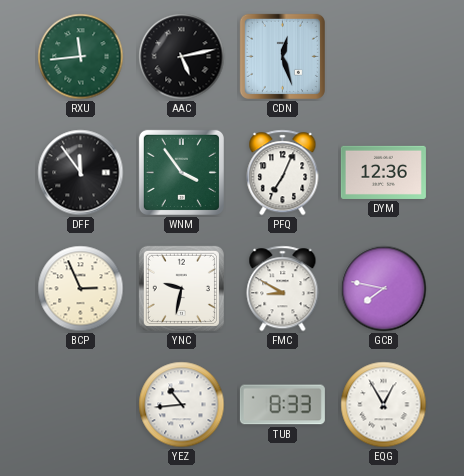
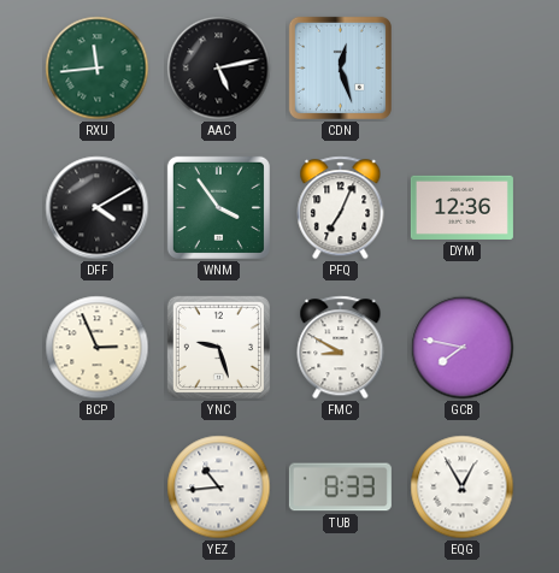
DFF: 11:54 -> 4:10 (98, 208)
YNC: 9:32 -> 9:27 (218, 347)
